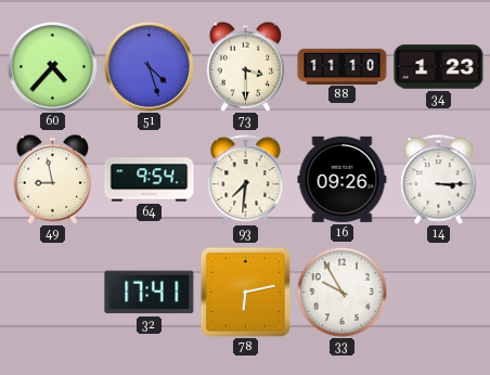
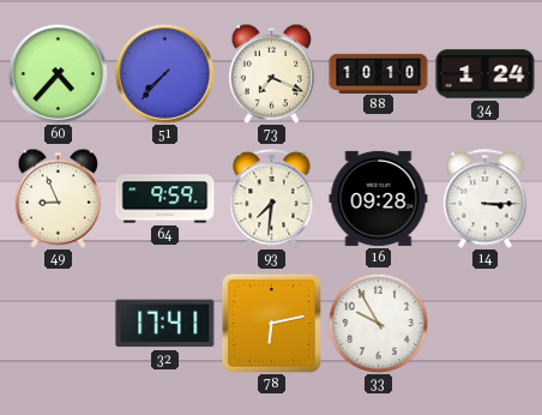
51: 4:27 -> 7:37 (164, 73)
73: 3:30 -> 7:19 (272, 73)
88: 11:10 -> 10:10 (379, 73)
34: 1:23 -> 1:24 (486, 74)
49: 8:58 -> 8:56 (59, 198)
64: 9:54 -> 9:59 (165, 199)
16: 09:26 -> 09:28 (379, 198)
